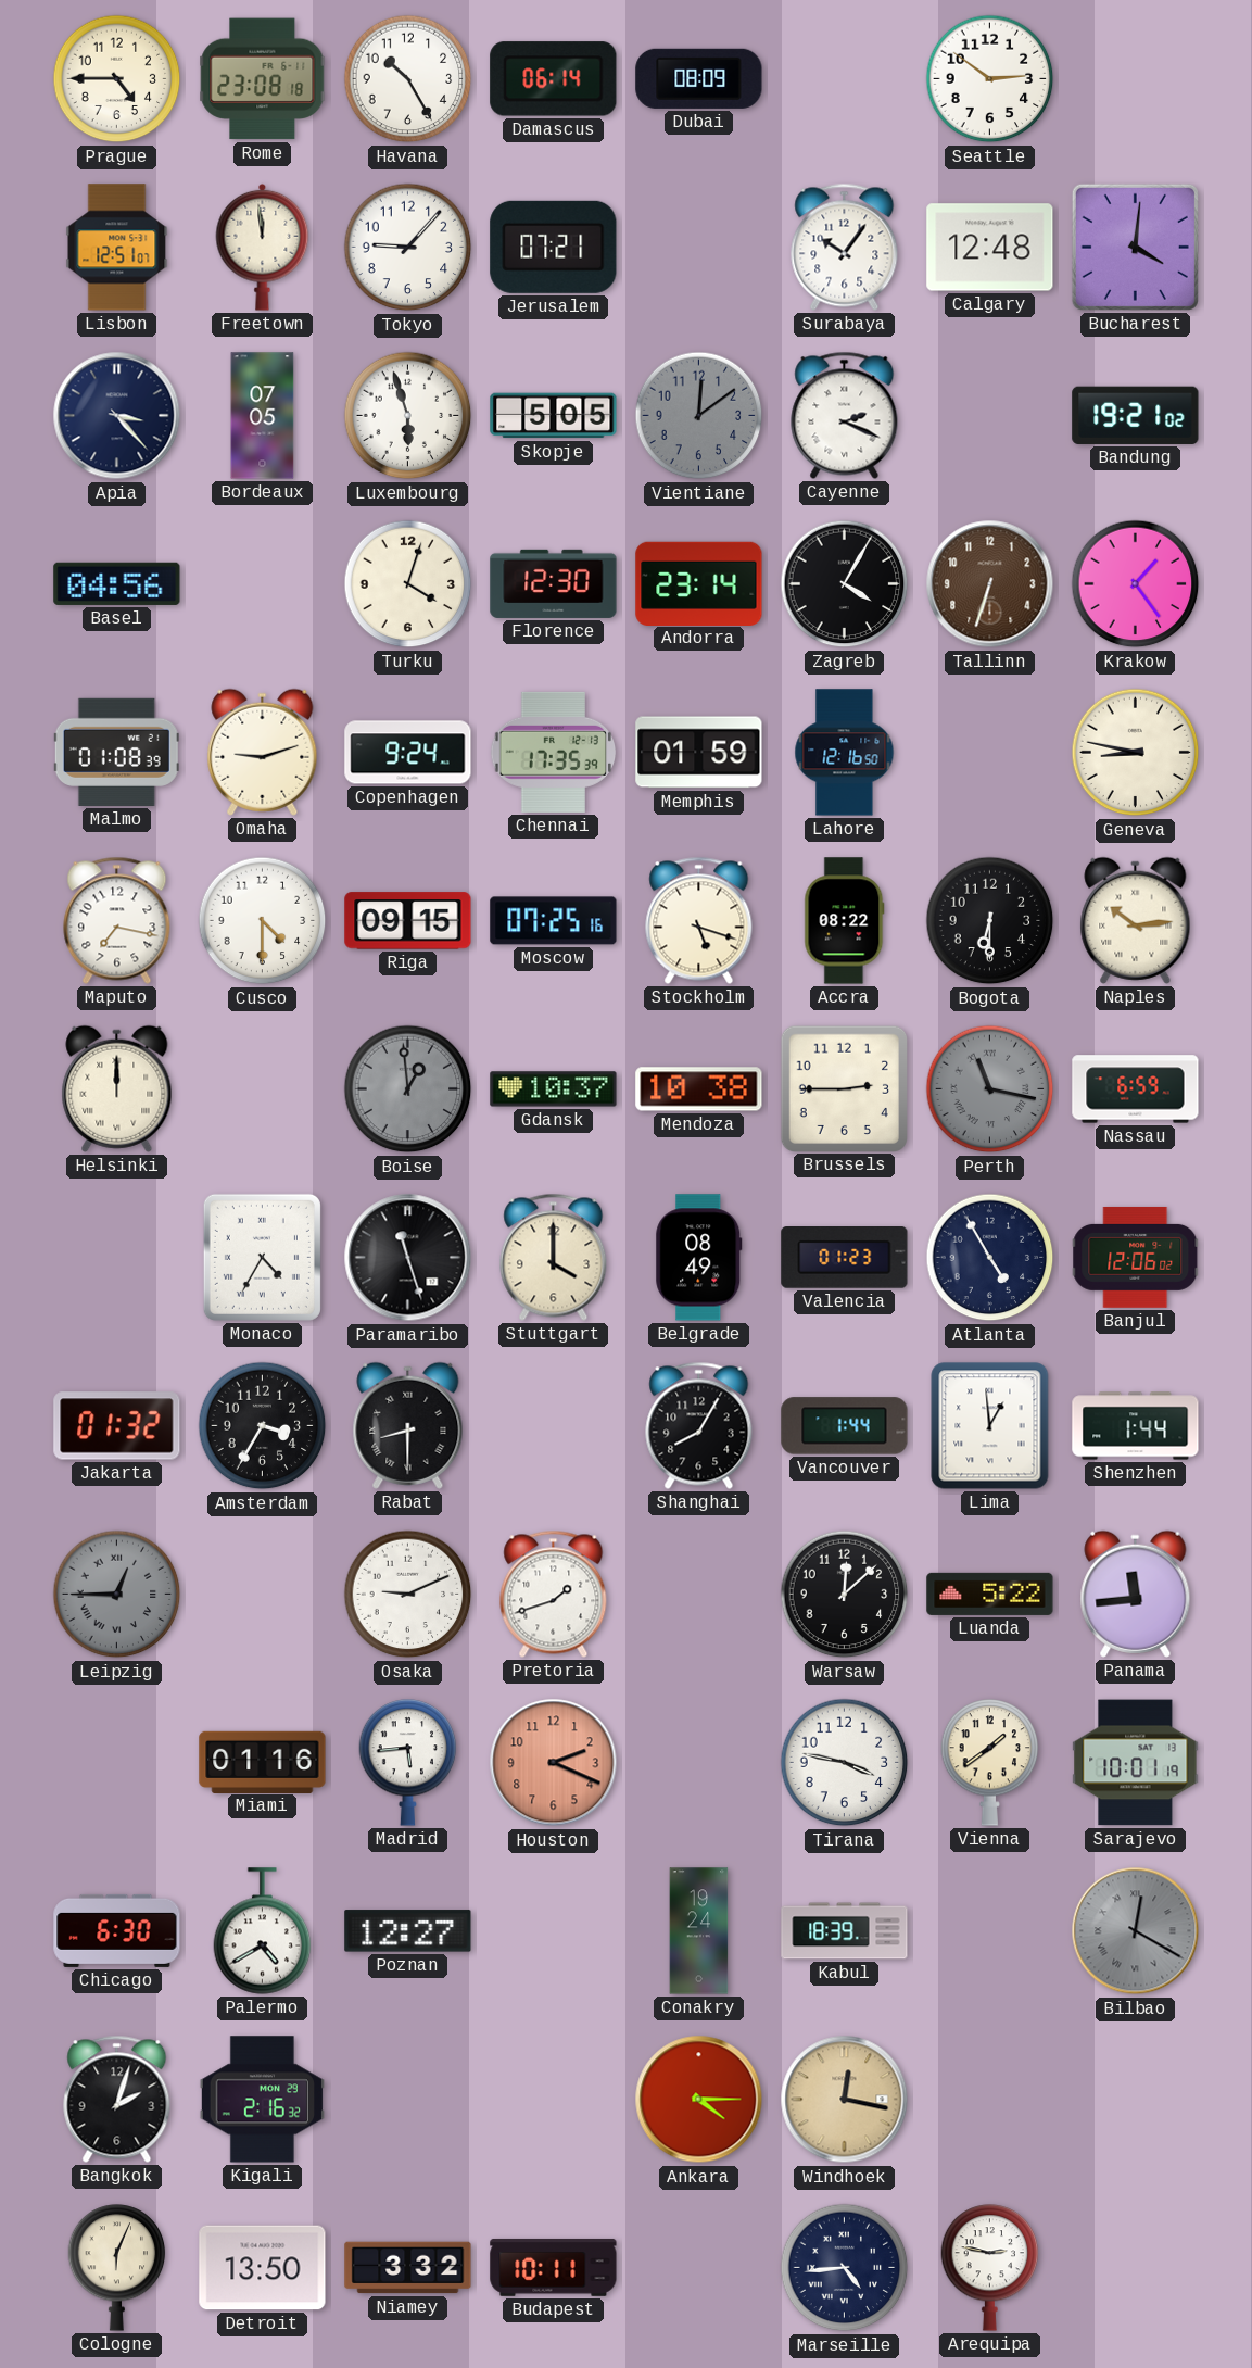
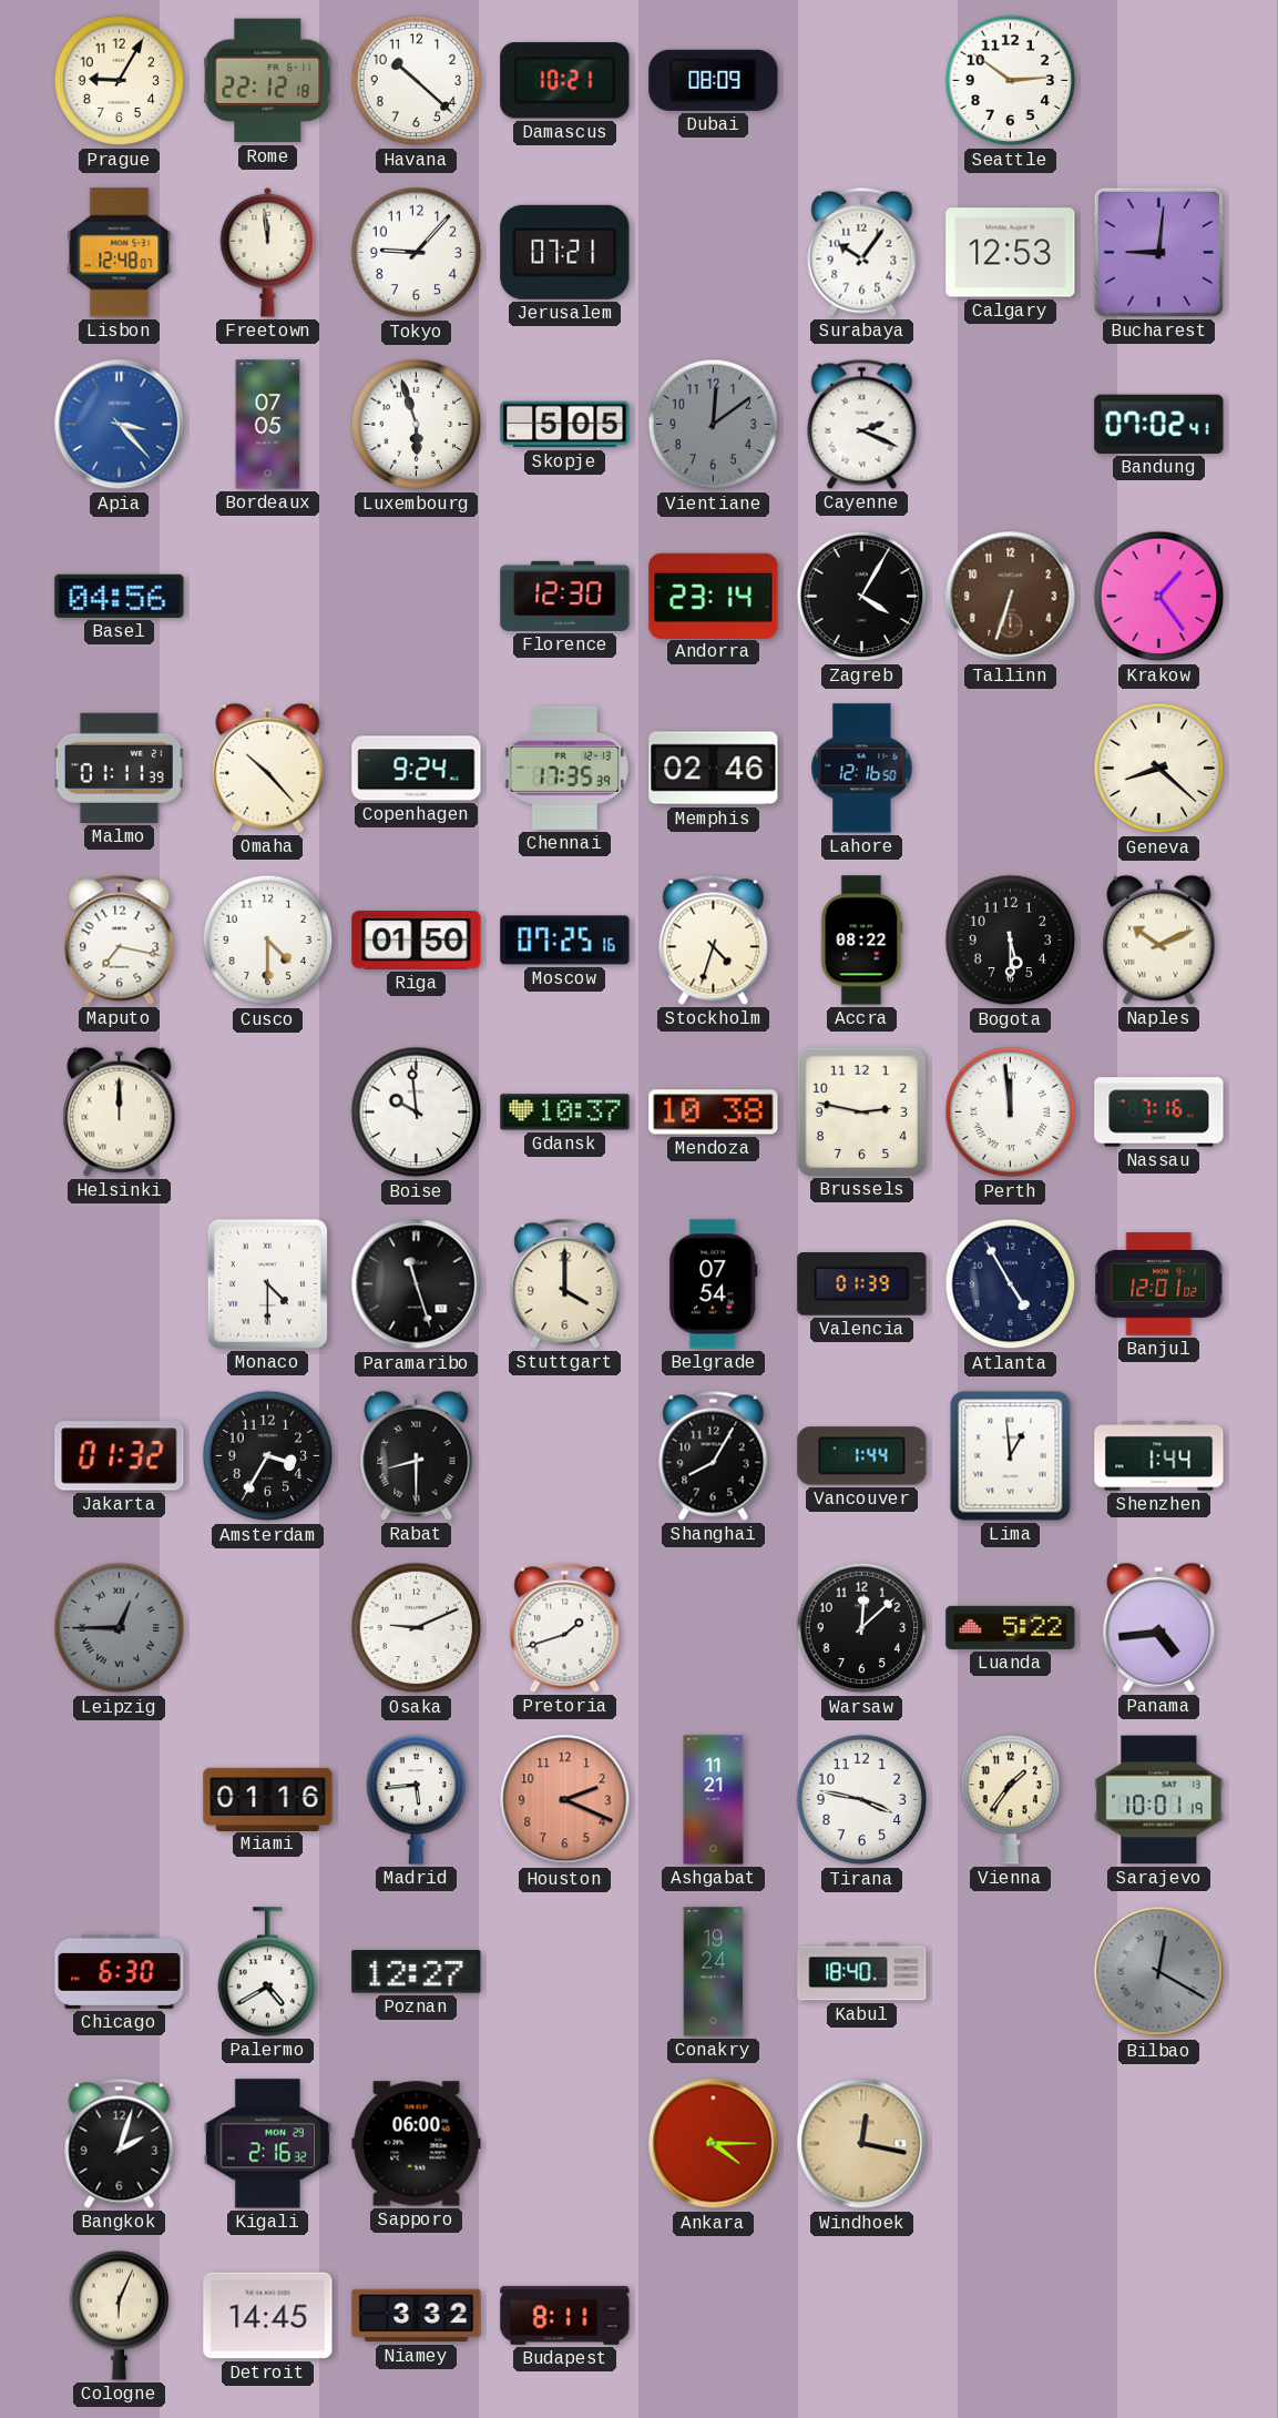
Prague: 4:45 -> 9:05 (120, 81)
Rome: 23:08 -> 22:12 (268, 81)
Havana: 10:25 -> 10:22 (417, 81)
Damascus: 06:14 -> 10:21 (565, 81)
Lisbon: 12:51 -> 12:48 (120, 253)
Calgary: 12:48 -> 12:53 (1011, 253)
Bucharest: 4:01 -> 9:01 (1158, 252)
Apia dial: navy -> blue (120, 425)
Bandung: 19:21 -> 07:02 (1159, 424)
Turku: 4:03 -> none (408, 584)
Malmo: 01:08 -> 01:11 (119, 768)
Omaha: 9:12 -> 10:23 (268, 768)
Memphis: 01:59 -> 02:46 (714, 769)
Geneva: 8:47 -> 8:22 (1159, 769)
Riga: 09:15 -> 01:50 (417, 941)
Stockholm: 5:18 -> 4:33 (714, 939)
Bogota: 6:30 -> 5:30 (1011, 941)
Naples: 10:14 -> 10:11 (1159, 939)
Boise: 12:59 -> 9:59 (417, 1113)
Boise dial: grey -> white (417, 1113)
Brussels: 2:45 -> 2:47 (861, 1111)
Perth: 11:17 -> 11:59 (1011, 1113)
Perth dial: grey -> white (1011, 1113)
Nassau: 6:59 -> 7:16 (1159, 1113)
Monaco: 4:35 -> 4:30 (267, 1283)
Belgrade: 08:49 -> 07:54 (714, 1284)
Valencia: 01:23 -> 01:39 (862, 1284)
Banjul: 12:06 -> 12:01 (1159, 1283)
Panama: 11:44 -> 4:44 (1159, 1627)
Ashgabat: none -> 11:21 (714, 1800)
Vienna: 1:39 -> 1:36 (1011, 1800)
Kabul: 18:39 -> 18:40 (862, 1972)
Sapporo: none -> 06:00 (417, 2144)
Detroit: 13:50 -> 14:45 (268, 2316)
Budapest: 10:11 -> 8:11 (565, 2315)
Marseille: 4:44 -> none (845, 2268)
Arequipa: 2:47 -> none (990, 2268)
